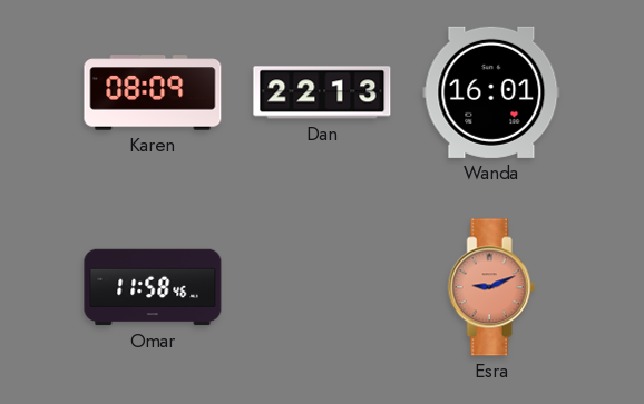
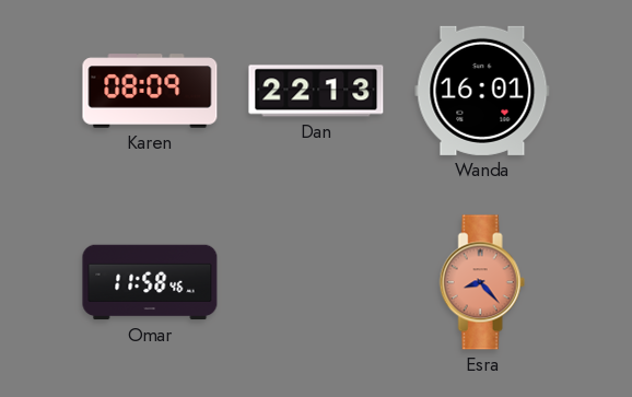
Esra: 9:11 -> 8:23 (482, 282)
